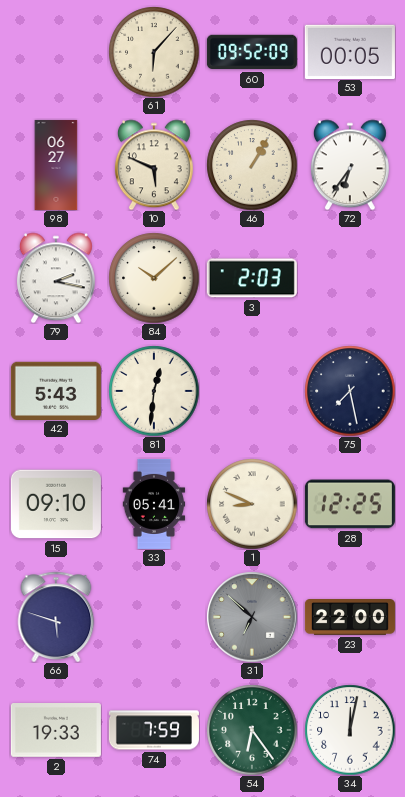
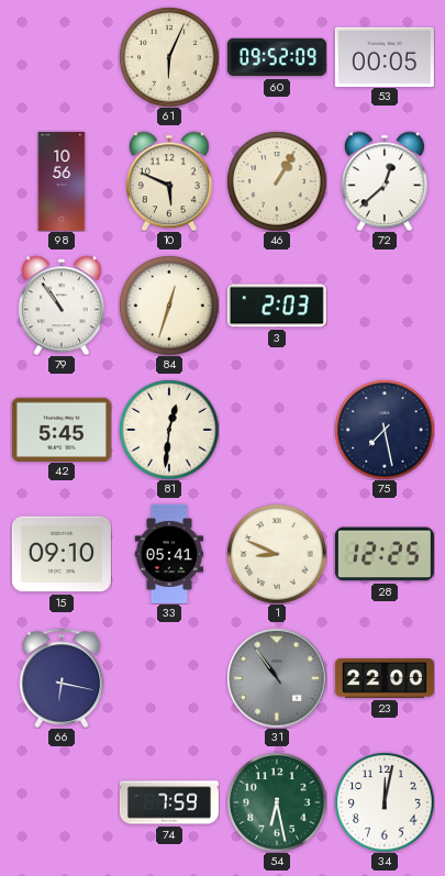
61: 6:07 -> 6:04 (169, 57)
98: 06:27 -> 10:56 (62, 181)
72: 6:36 -> 12:38 (385, 181)
79: 2:17 -> 10:54 (62, 306)
84: 10:08 -> 12:33 (169, 306)
42: 5:43 -> 5:45 (62, 429)
66: 5:48 -> 6:17 (62, 677)
31: 6:52 -> 10:54 (277, 678)
2: 19:33 -> none (56, 731)
54: 6:24 -> 6:28 (277, 802)
